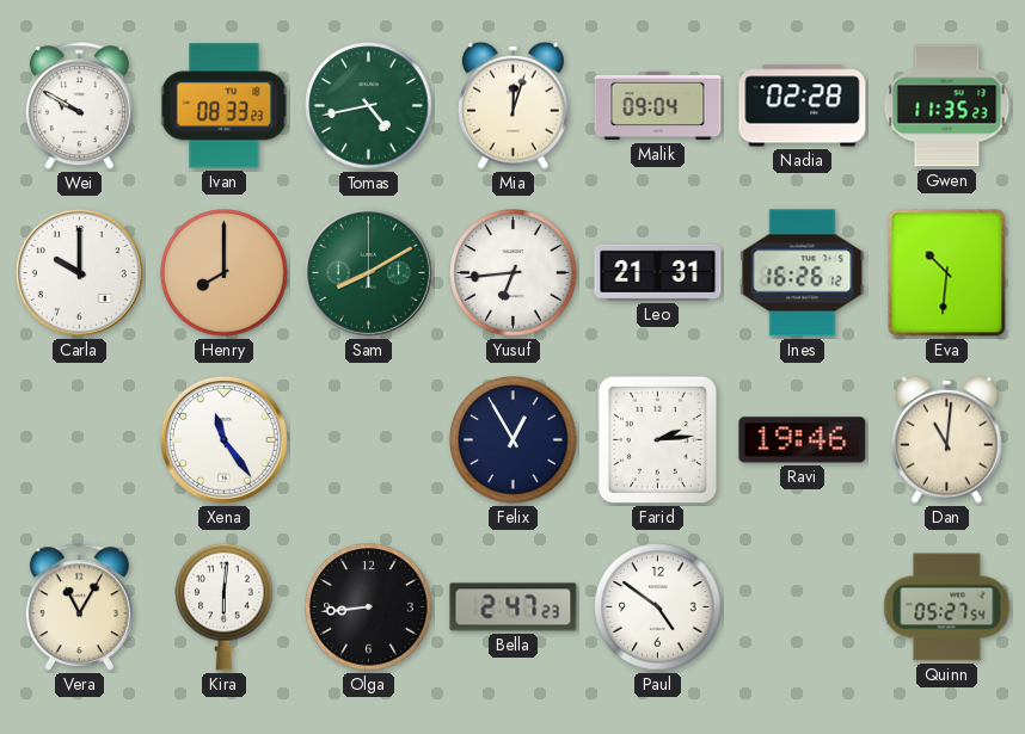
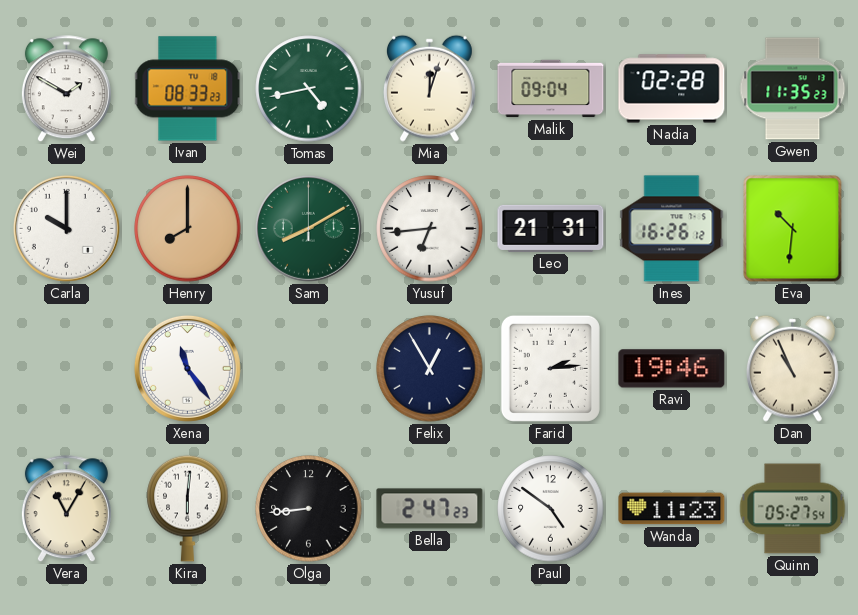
Wei: 9:50 -> 1:50 (66, 89)
Dan: 11:01 -> 10:56 (792, 368)
Wanda: none -> 11:23 (672, 509)
